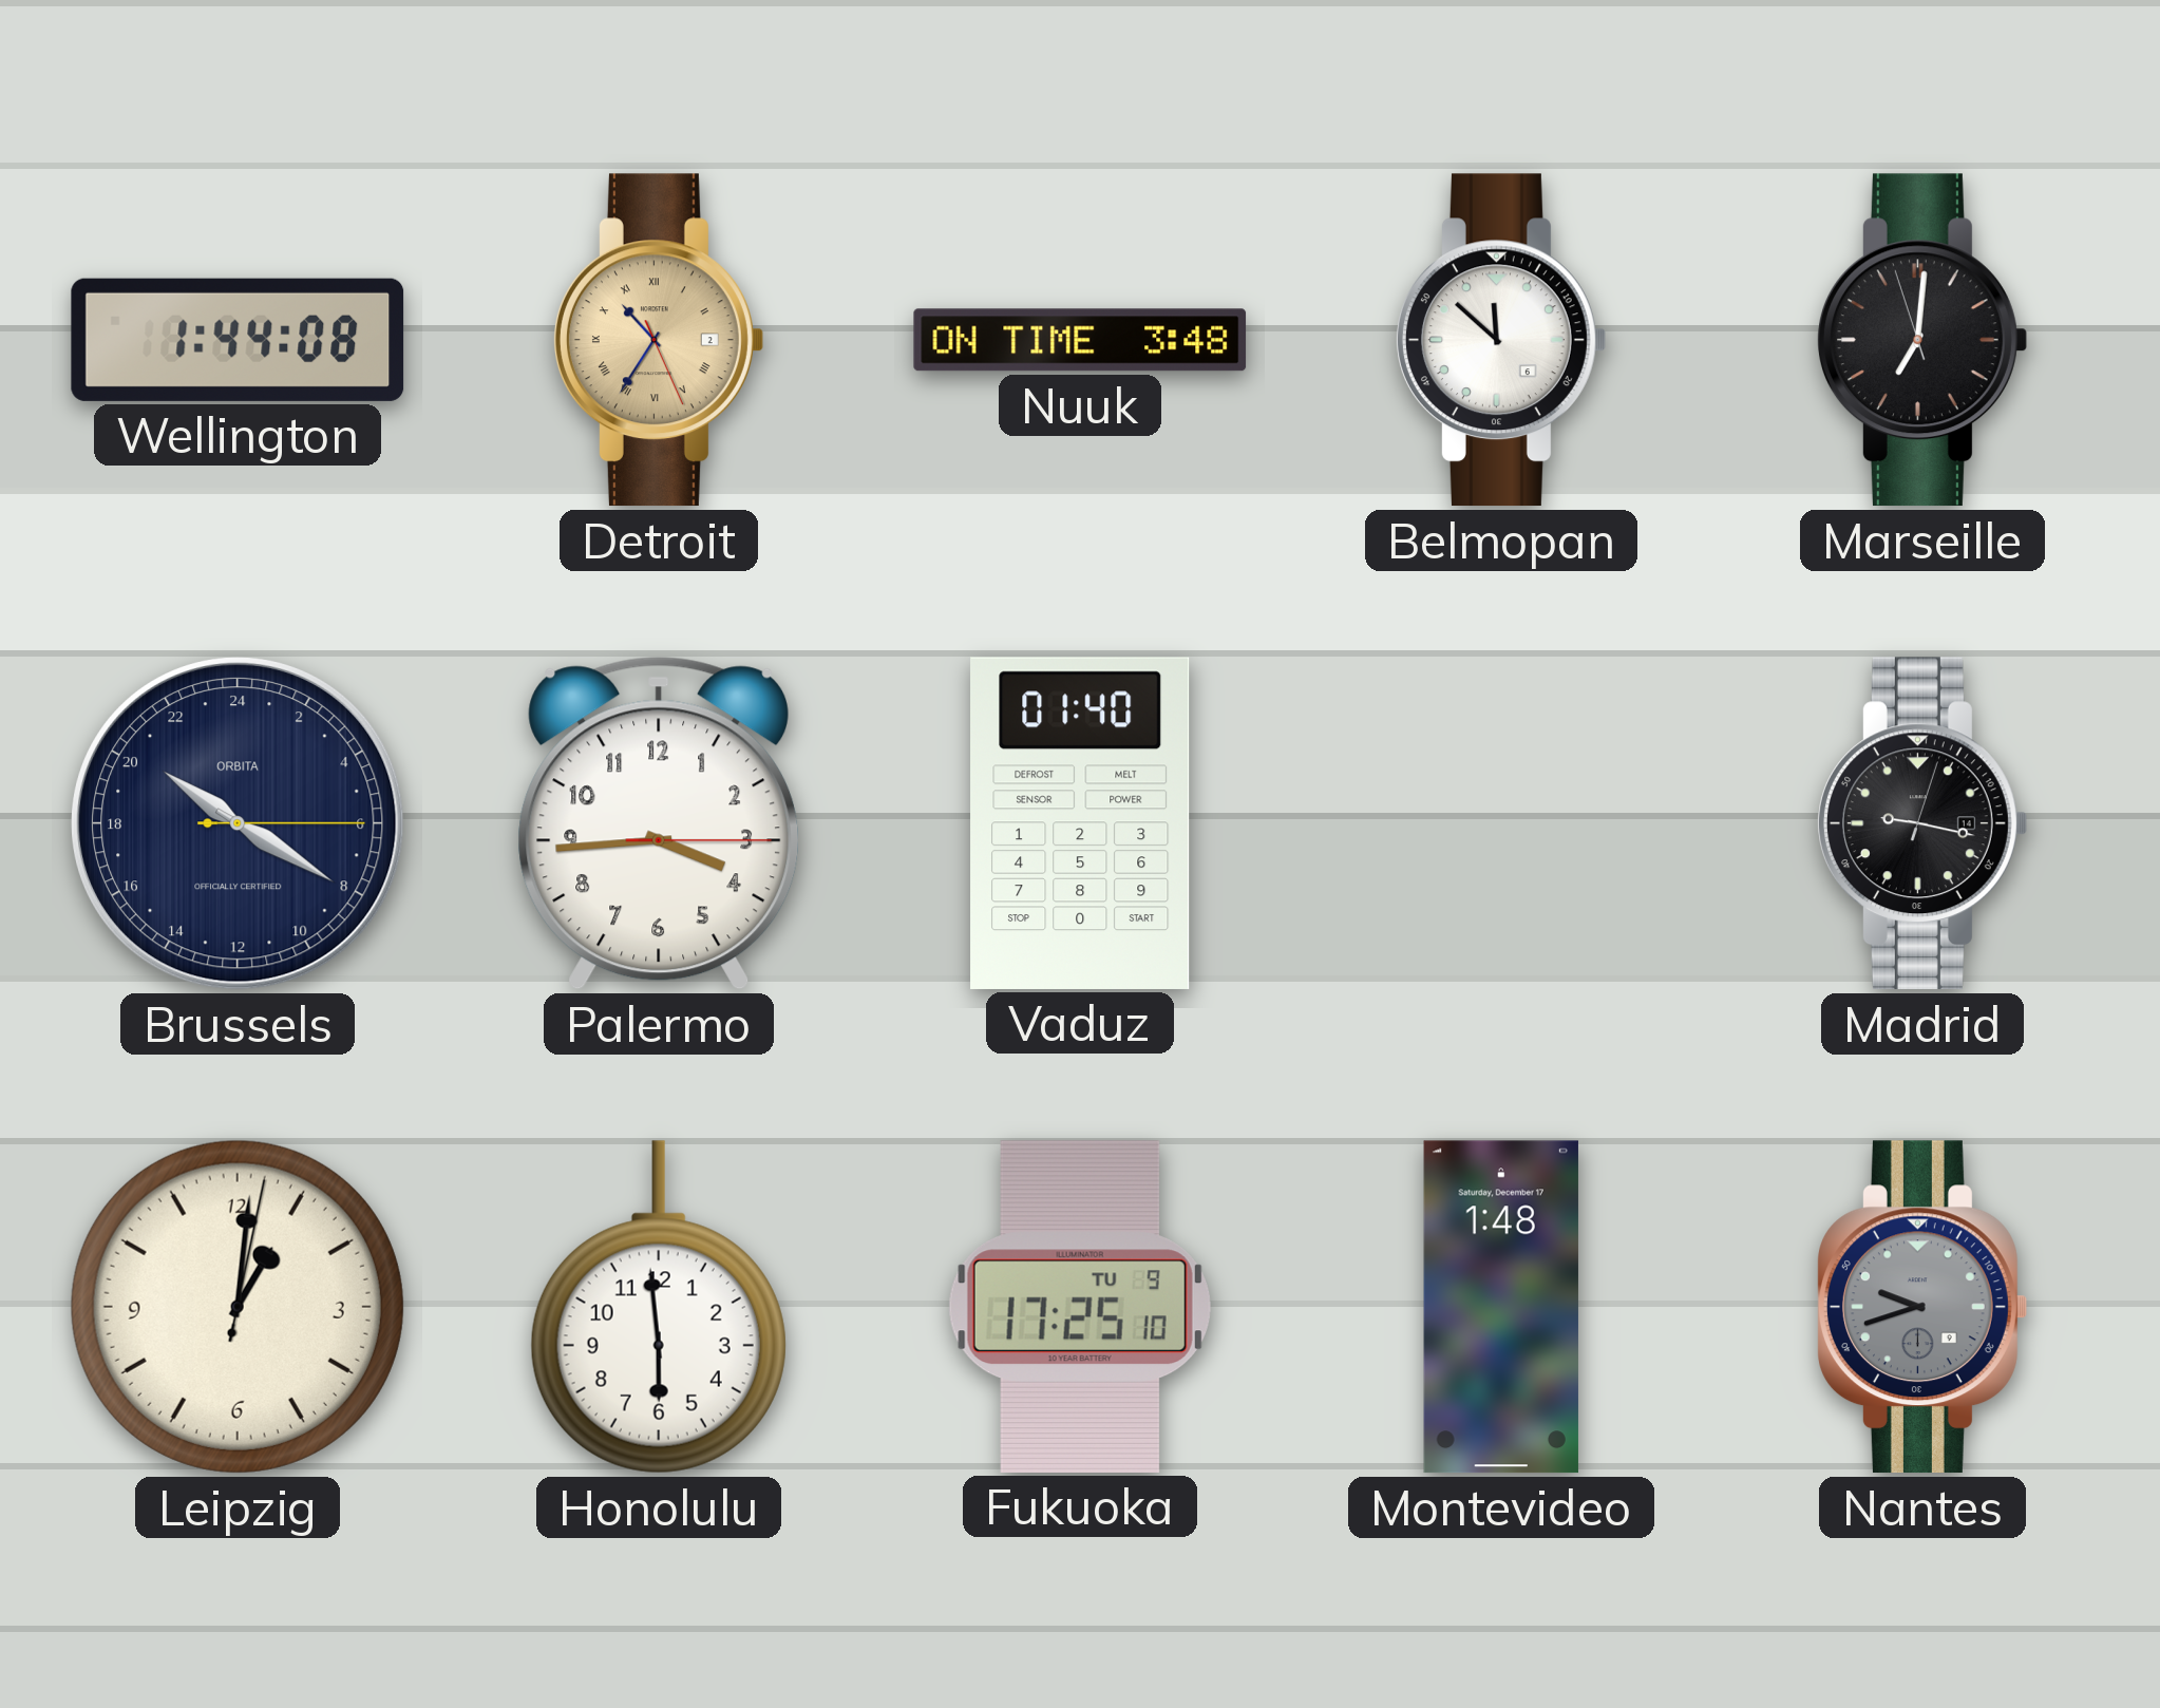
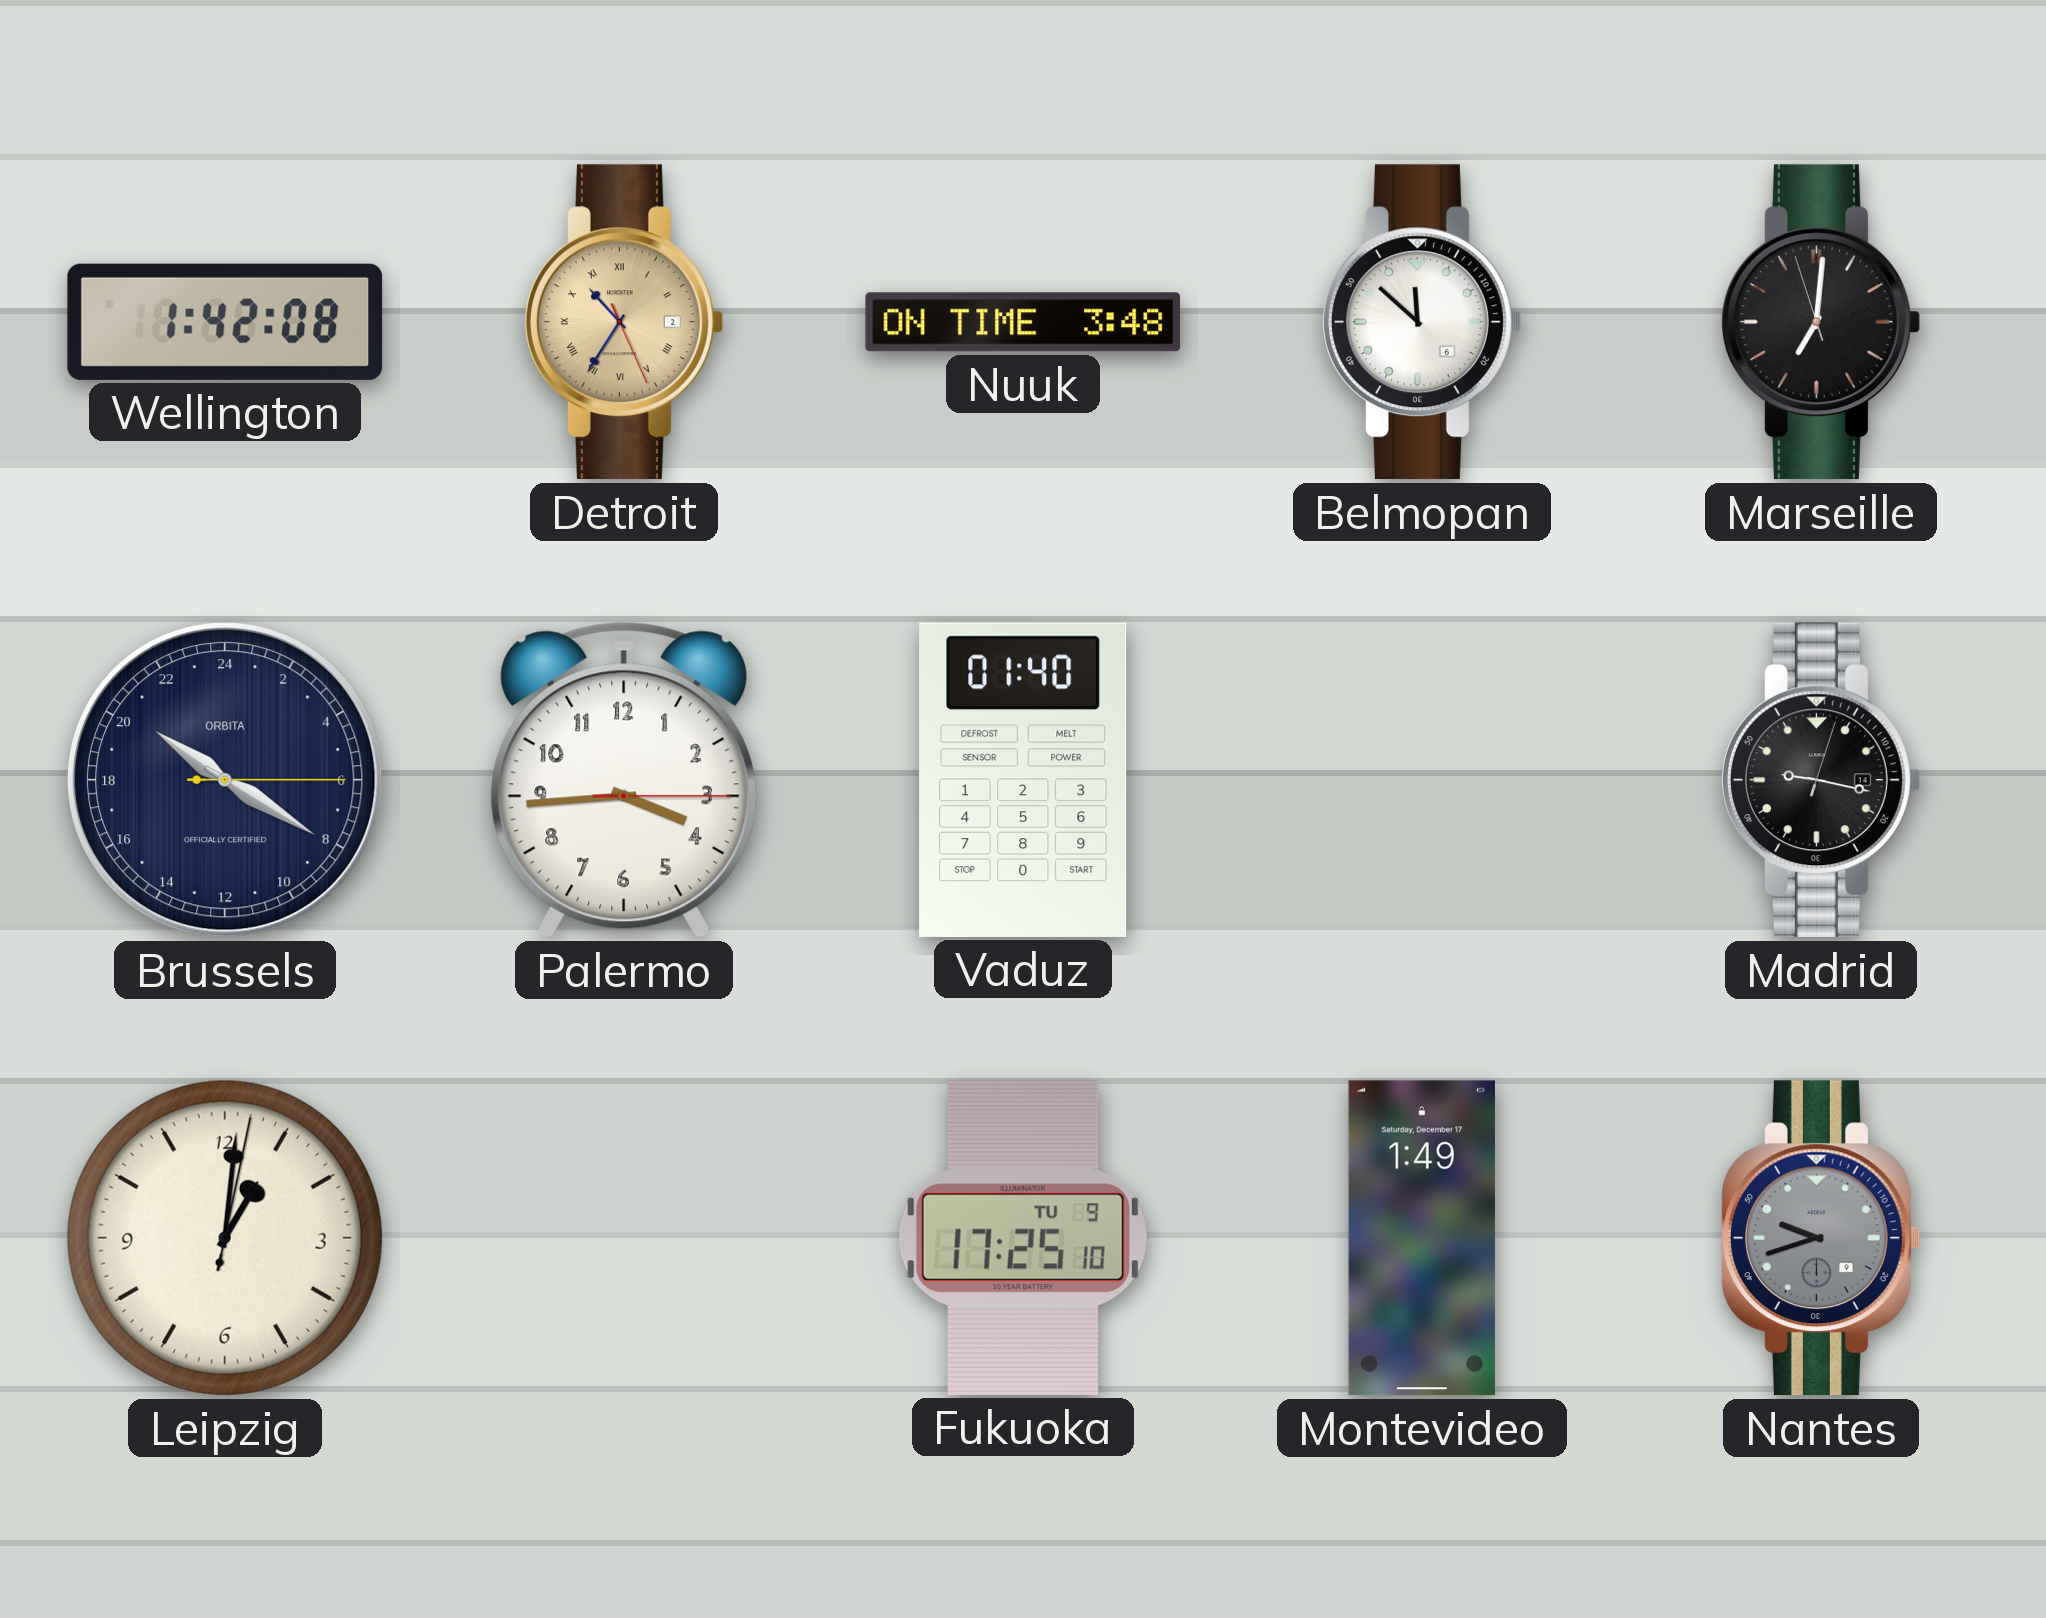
Wellington: 1:44 -> 1:42 (225, 322)
Honolulu: 5:59 -> none (659, 1307)
Montevideo: 1:48 -> 1:49 (1422, 1238)
